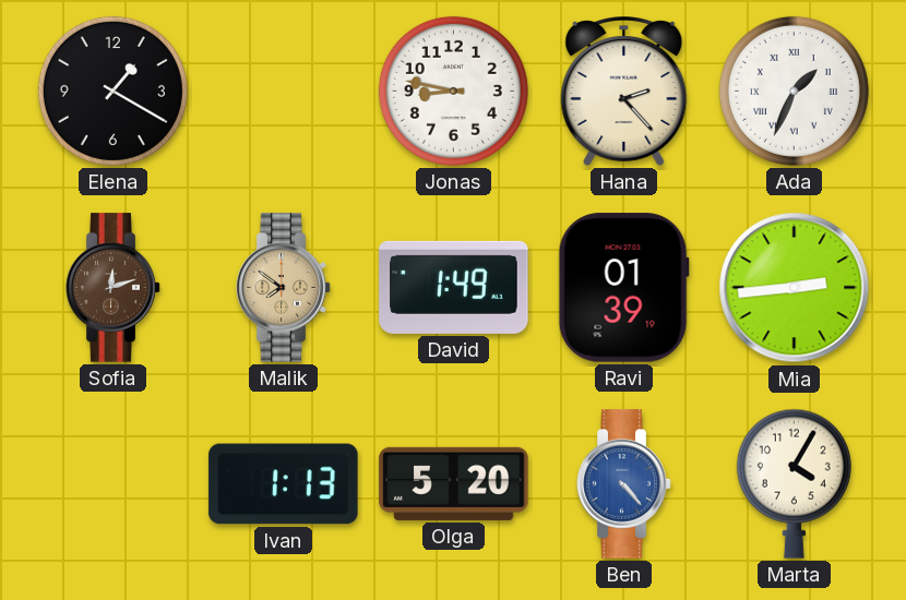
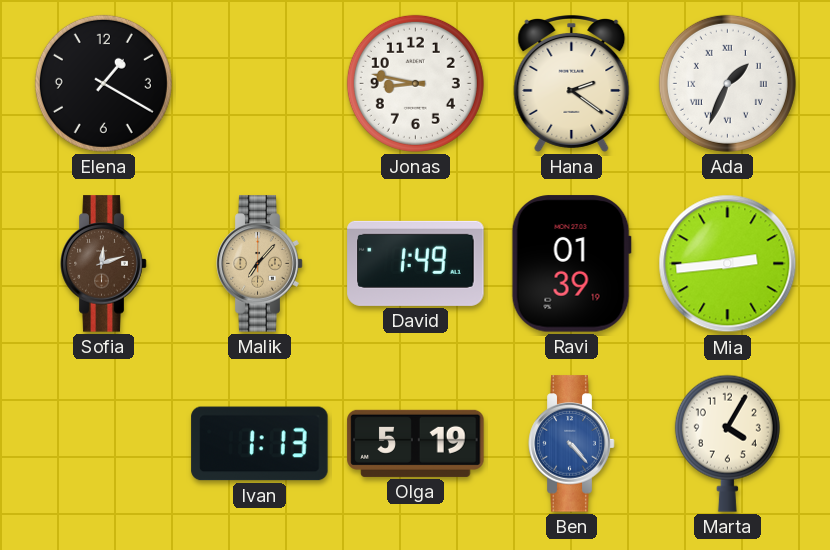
Hana: 2:23 -> 2:21 (572, 84)
Malik: 7:51 -> 7:07 (260, 264)
Olga: 5:20 -> 5:19 (416, 443)
